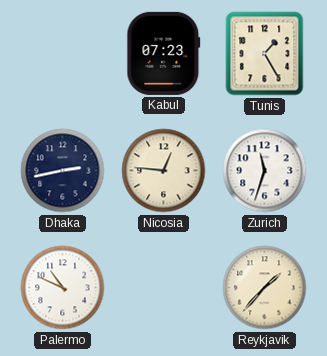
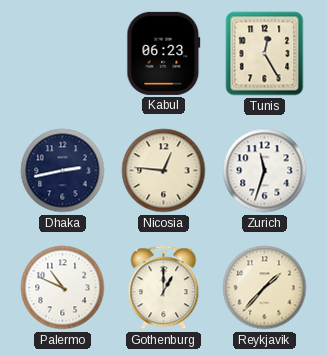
Kabul: 07:23 -> 06:23 (164, 53)
Tunis: 1:25 -> 12:25 (265, 54)
Gothenburg: none -> 1:00 (164, 288)
